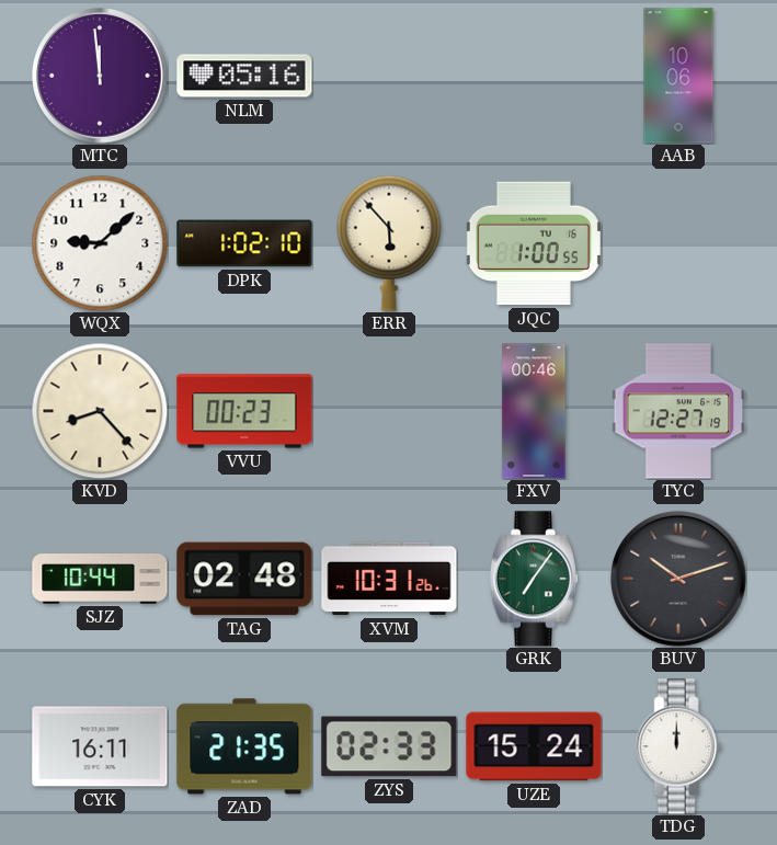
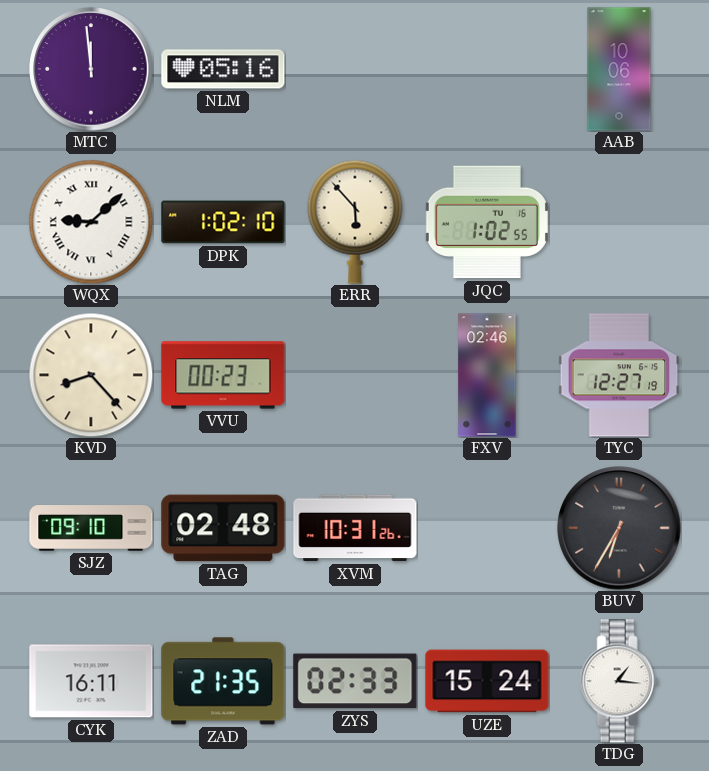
WQX numerals: Arabic -> Roman (91, 222)
JQC: 1:00 -> 1:02 (487, 222)
FXV: 00:46 -> 02:46 (487, 375)
SJZ: 10:44 -> 09:10 (91, 528)
GRK: 7:06 -> none (534, 579)
BUV: 10:12 -> 6:35 (619, 528)
TDG: 12:00 -> 1:16 (619, 681)
